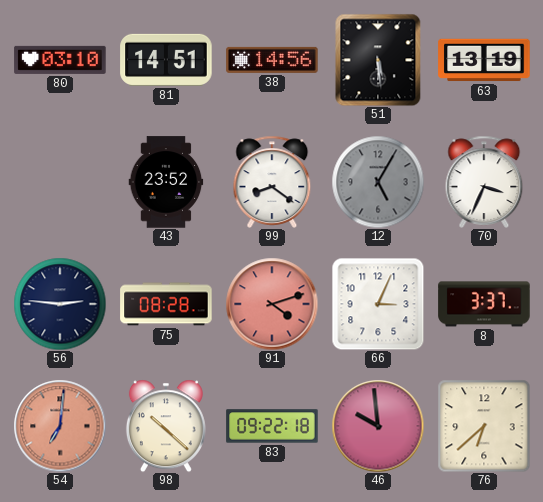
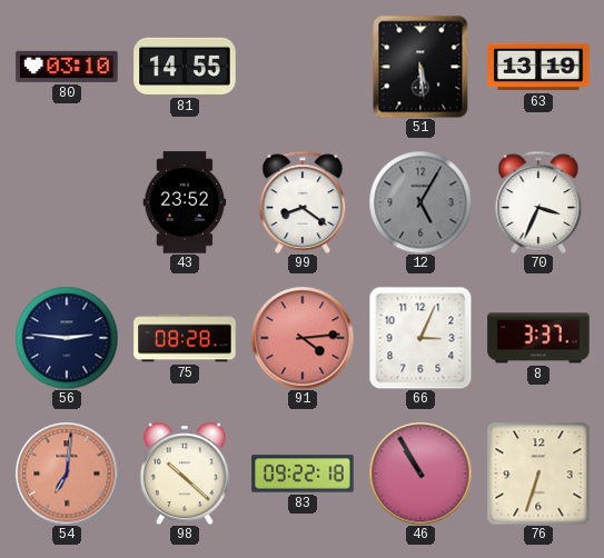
81: 14:51 -> 14:55 (185, 67)
38: 14:56 -> none (272, 60)
91: 4:12 -> 4:14 (303, 338)
46: 9:59 -> 10:55 (420, 474)
76: 6:38 -> 6:33 (538, 474)
